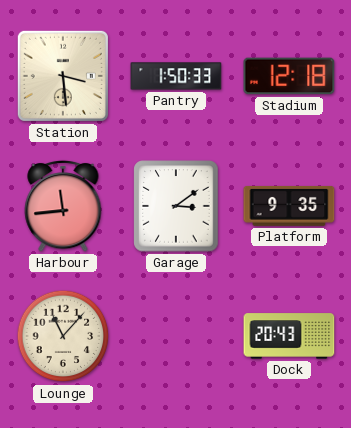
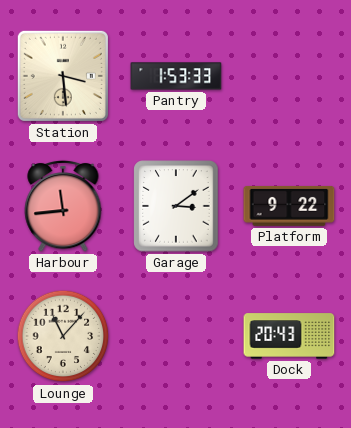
Pantry: 1:50 -> 1:53 (176, 76)
Stadium: 12:18 -> none (289, 76)
Platform: 9:35 -> 9:22 (289, 206)
